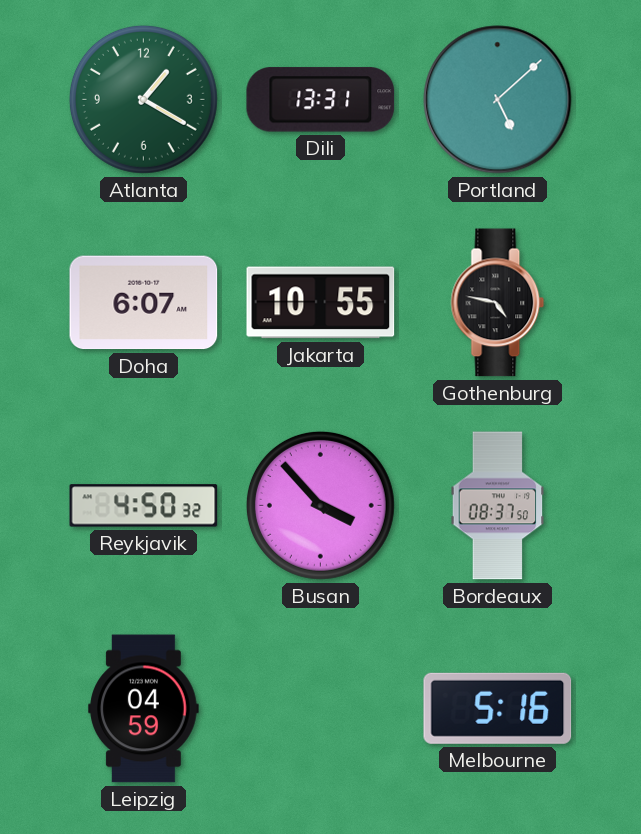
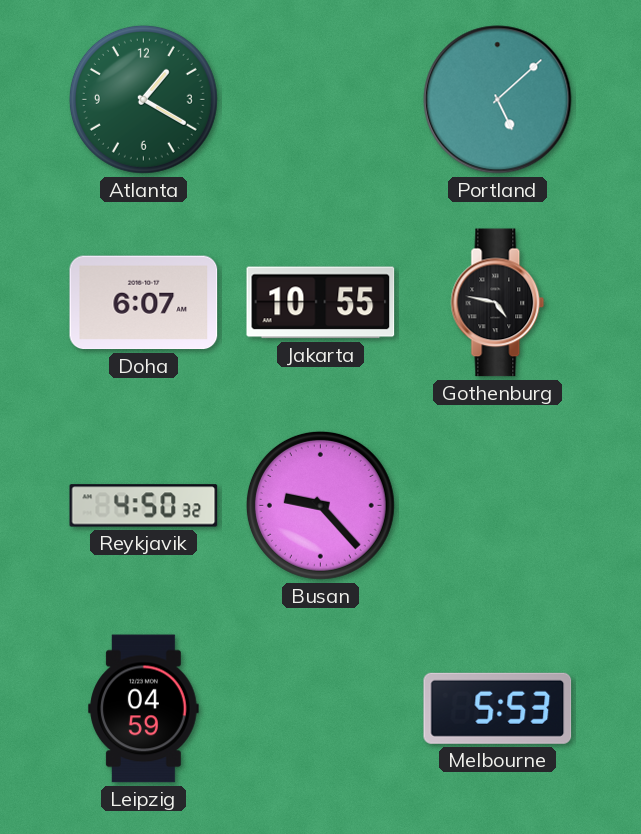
Dili: 13:31 -> none (321, 100)
Busan: 3:53 -> 9:23 (320, 505)
Bordeaux: 08:37 -> none (498, 506)
Melbourne: 5:16 -> 5:53 (498, 708)
